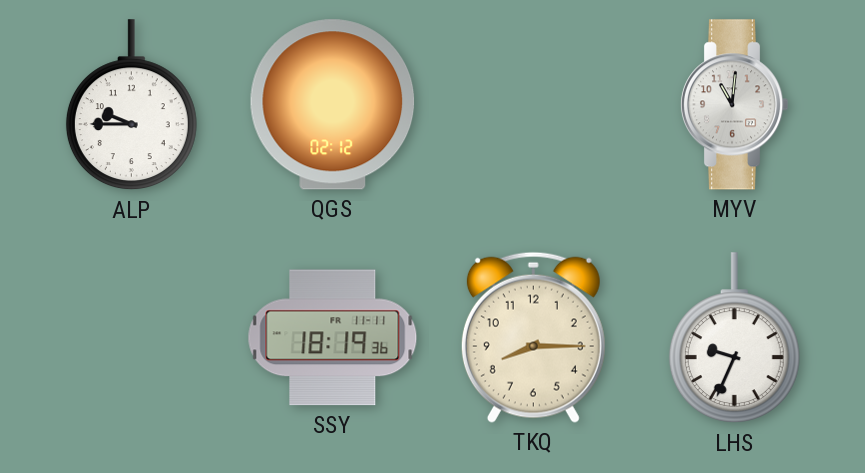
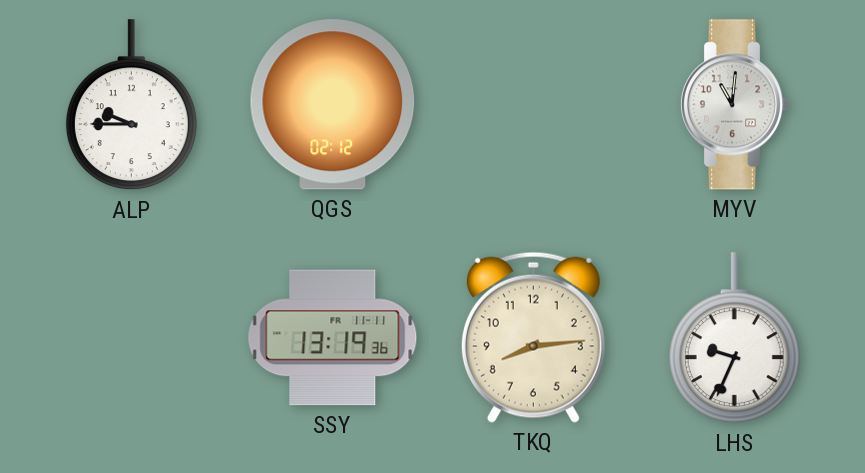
SSY: 18:19 -> 13:19 (333, 338)
TKQ: 8:15 -> 8:14 (533, 337)
